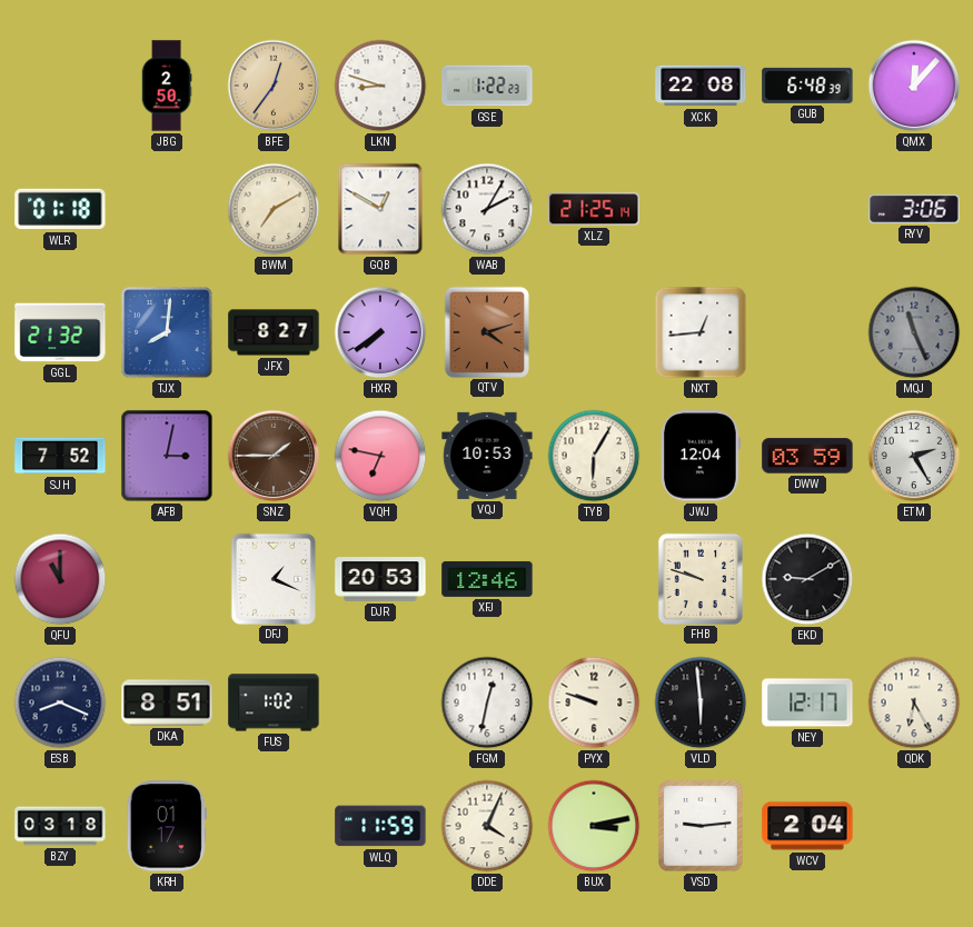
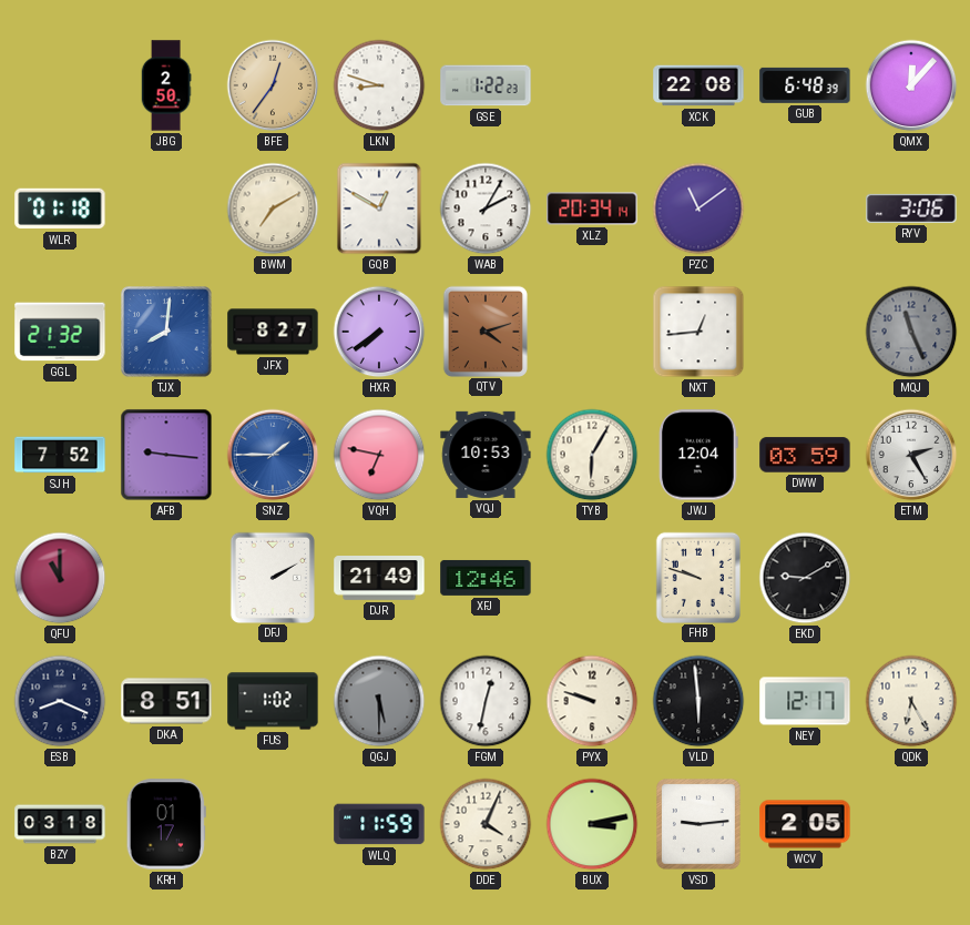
XLZ: 21:25 -> 20:34 (592, 209)
PZC: none -> 11:09 (698, 209)
AFB: 3:02 -> 9:16 (166, 455)
SNZ dial: brown -> blue (273, 455)
DFJ: 1:19 -> 2:10 (273, 577)
DJR: 20:53 -> 21:49 (379, 579)
QGJ: none -> 5:30 (379, 701)
WCV: 2:04 -> 2:05 (805, 824)
